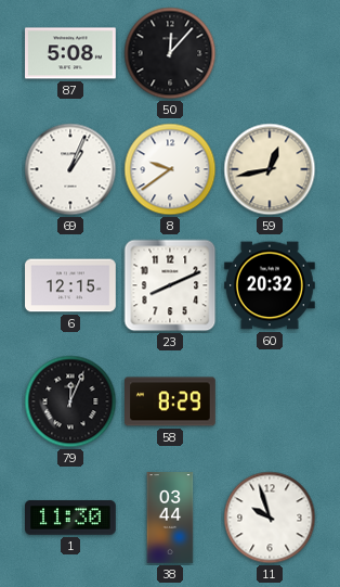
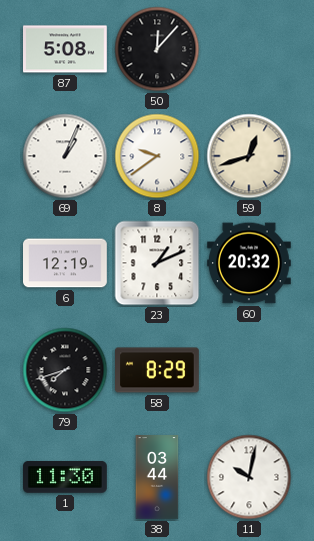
59: 12:43 -> 12:42 (249, 156)
6: 12:15 -> 12:19 (66, 263)
23: 8:11 -> 1:11 (157, 263)
79: 12:04 -> 7:42 (65, 370)
11: 9:57 -> 10:02 (249, 477)
